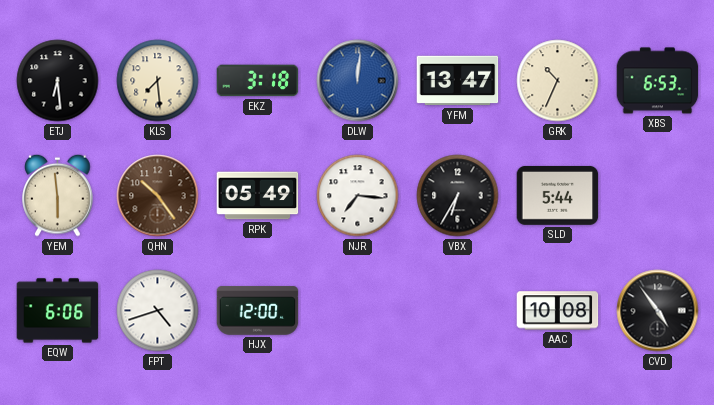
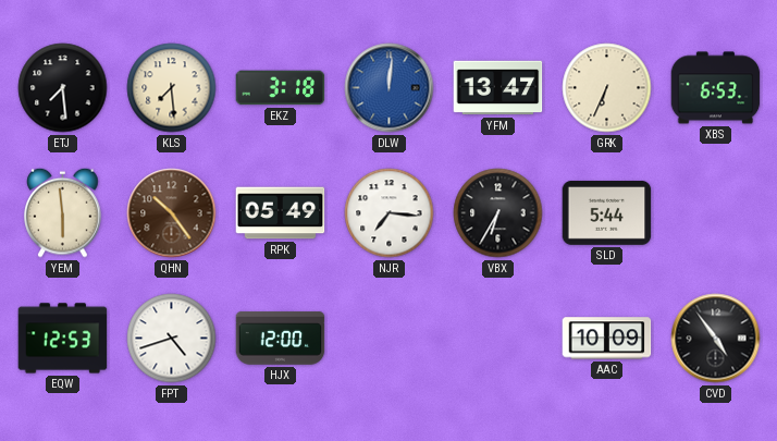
ETJ: 6:29 -> 7:29 (63, 88)
GRK: 10:34 -> 6:34 (607, 88)
EQW: 6:06 -> 12:53 (63, 339)
AAC: 10:08 -> 10:09 (607, 339)
